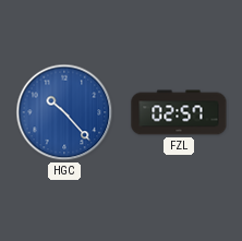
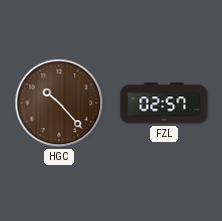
HGC dial: blue -> brown (59, 103)
